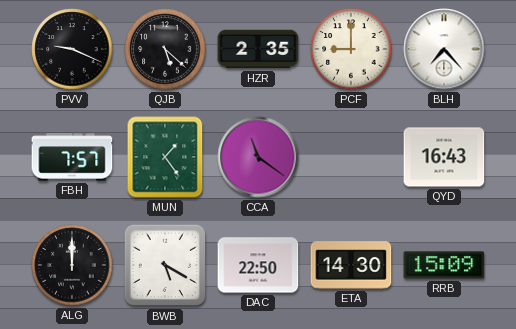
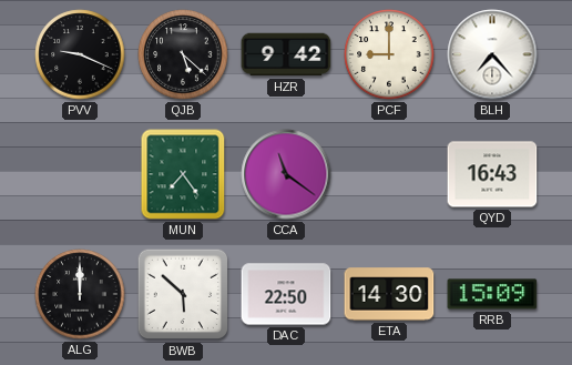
HZR: 2:35 -> 9:42 (286, 54)
FBH: 7:57 -> none (72, 157)
MUN: 1:24 -> 7:24 (183, 174)
BWB: 5:20 -> 5:52 (183, 294)
